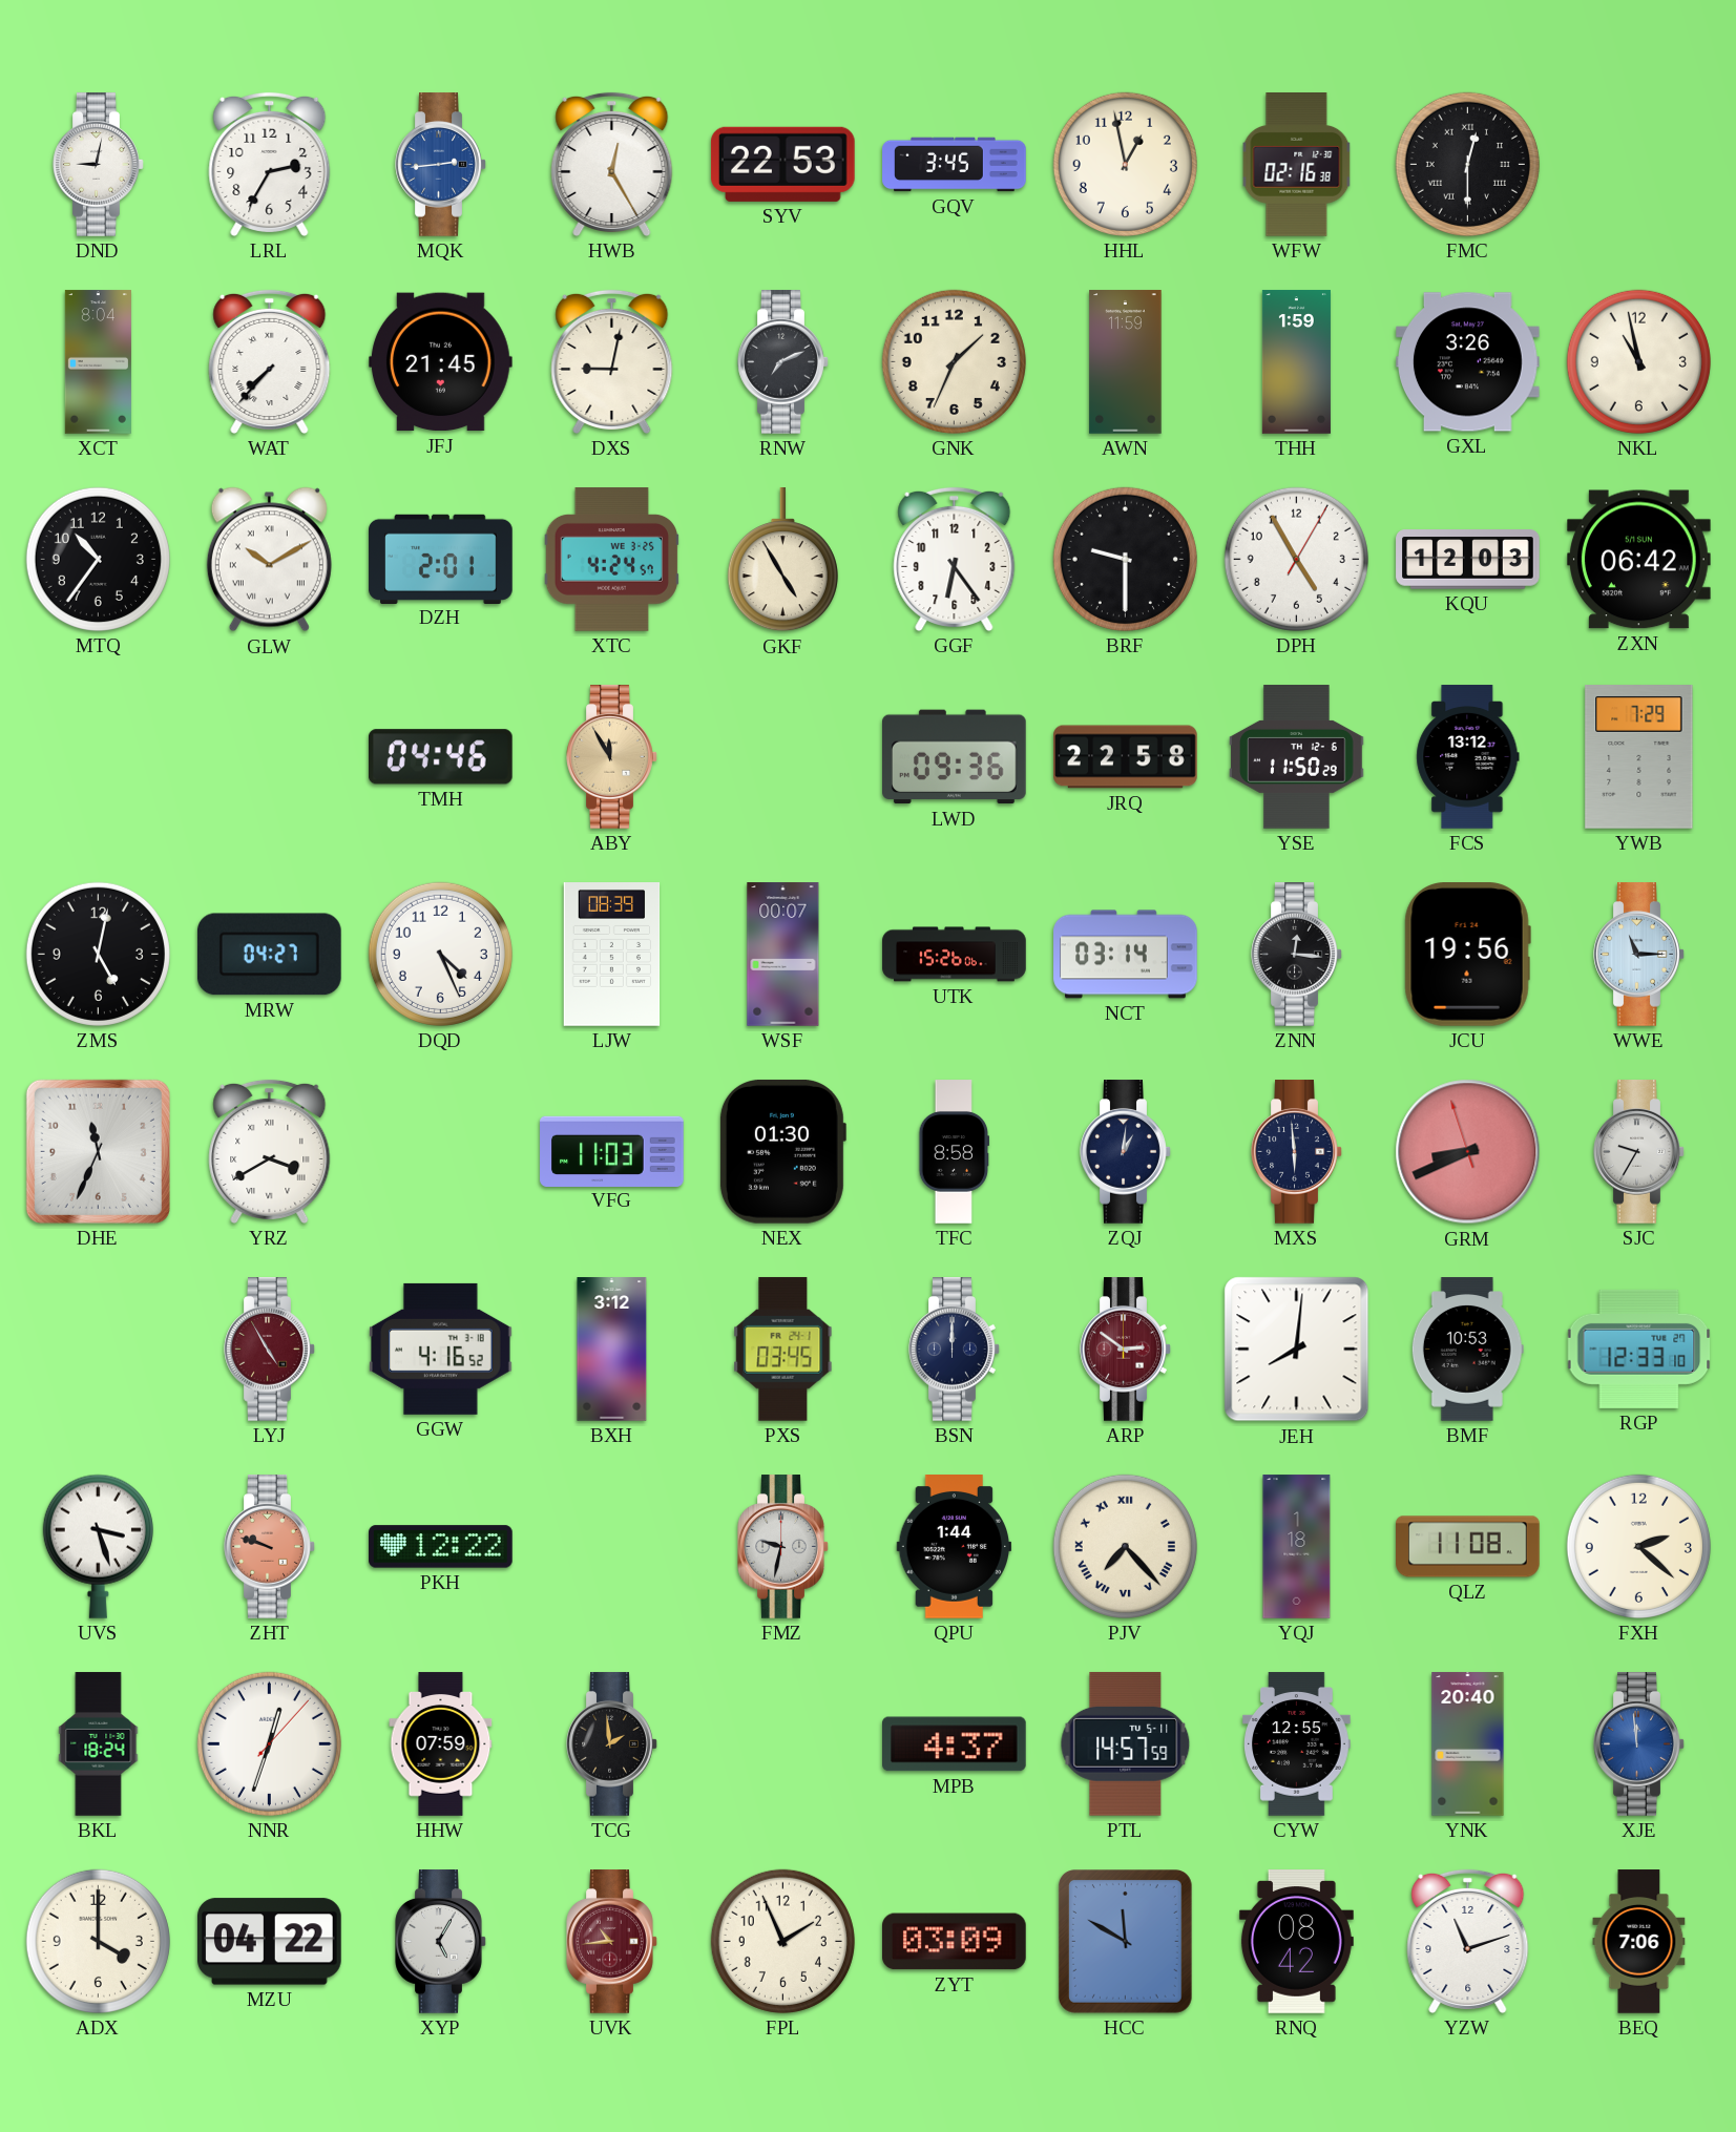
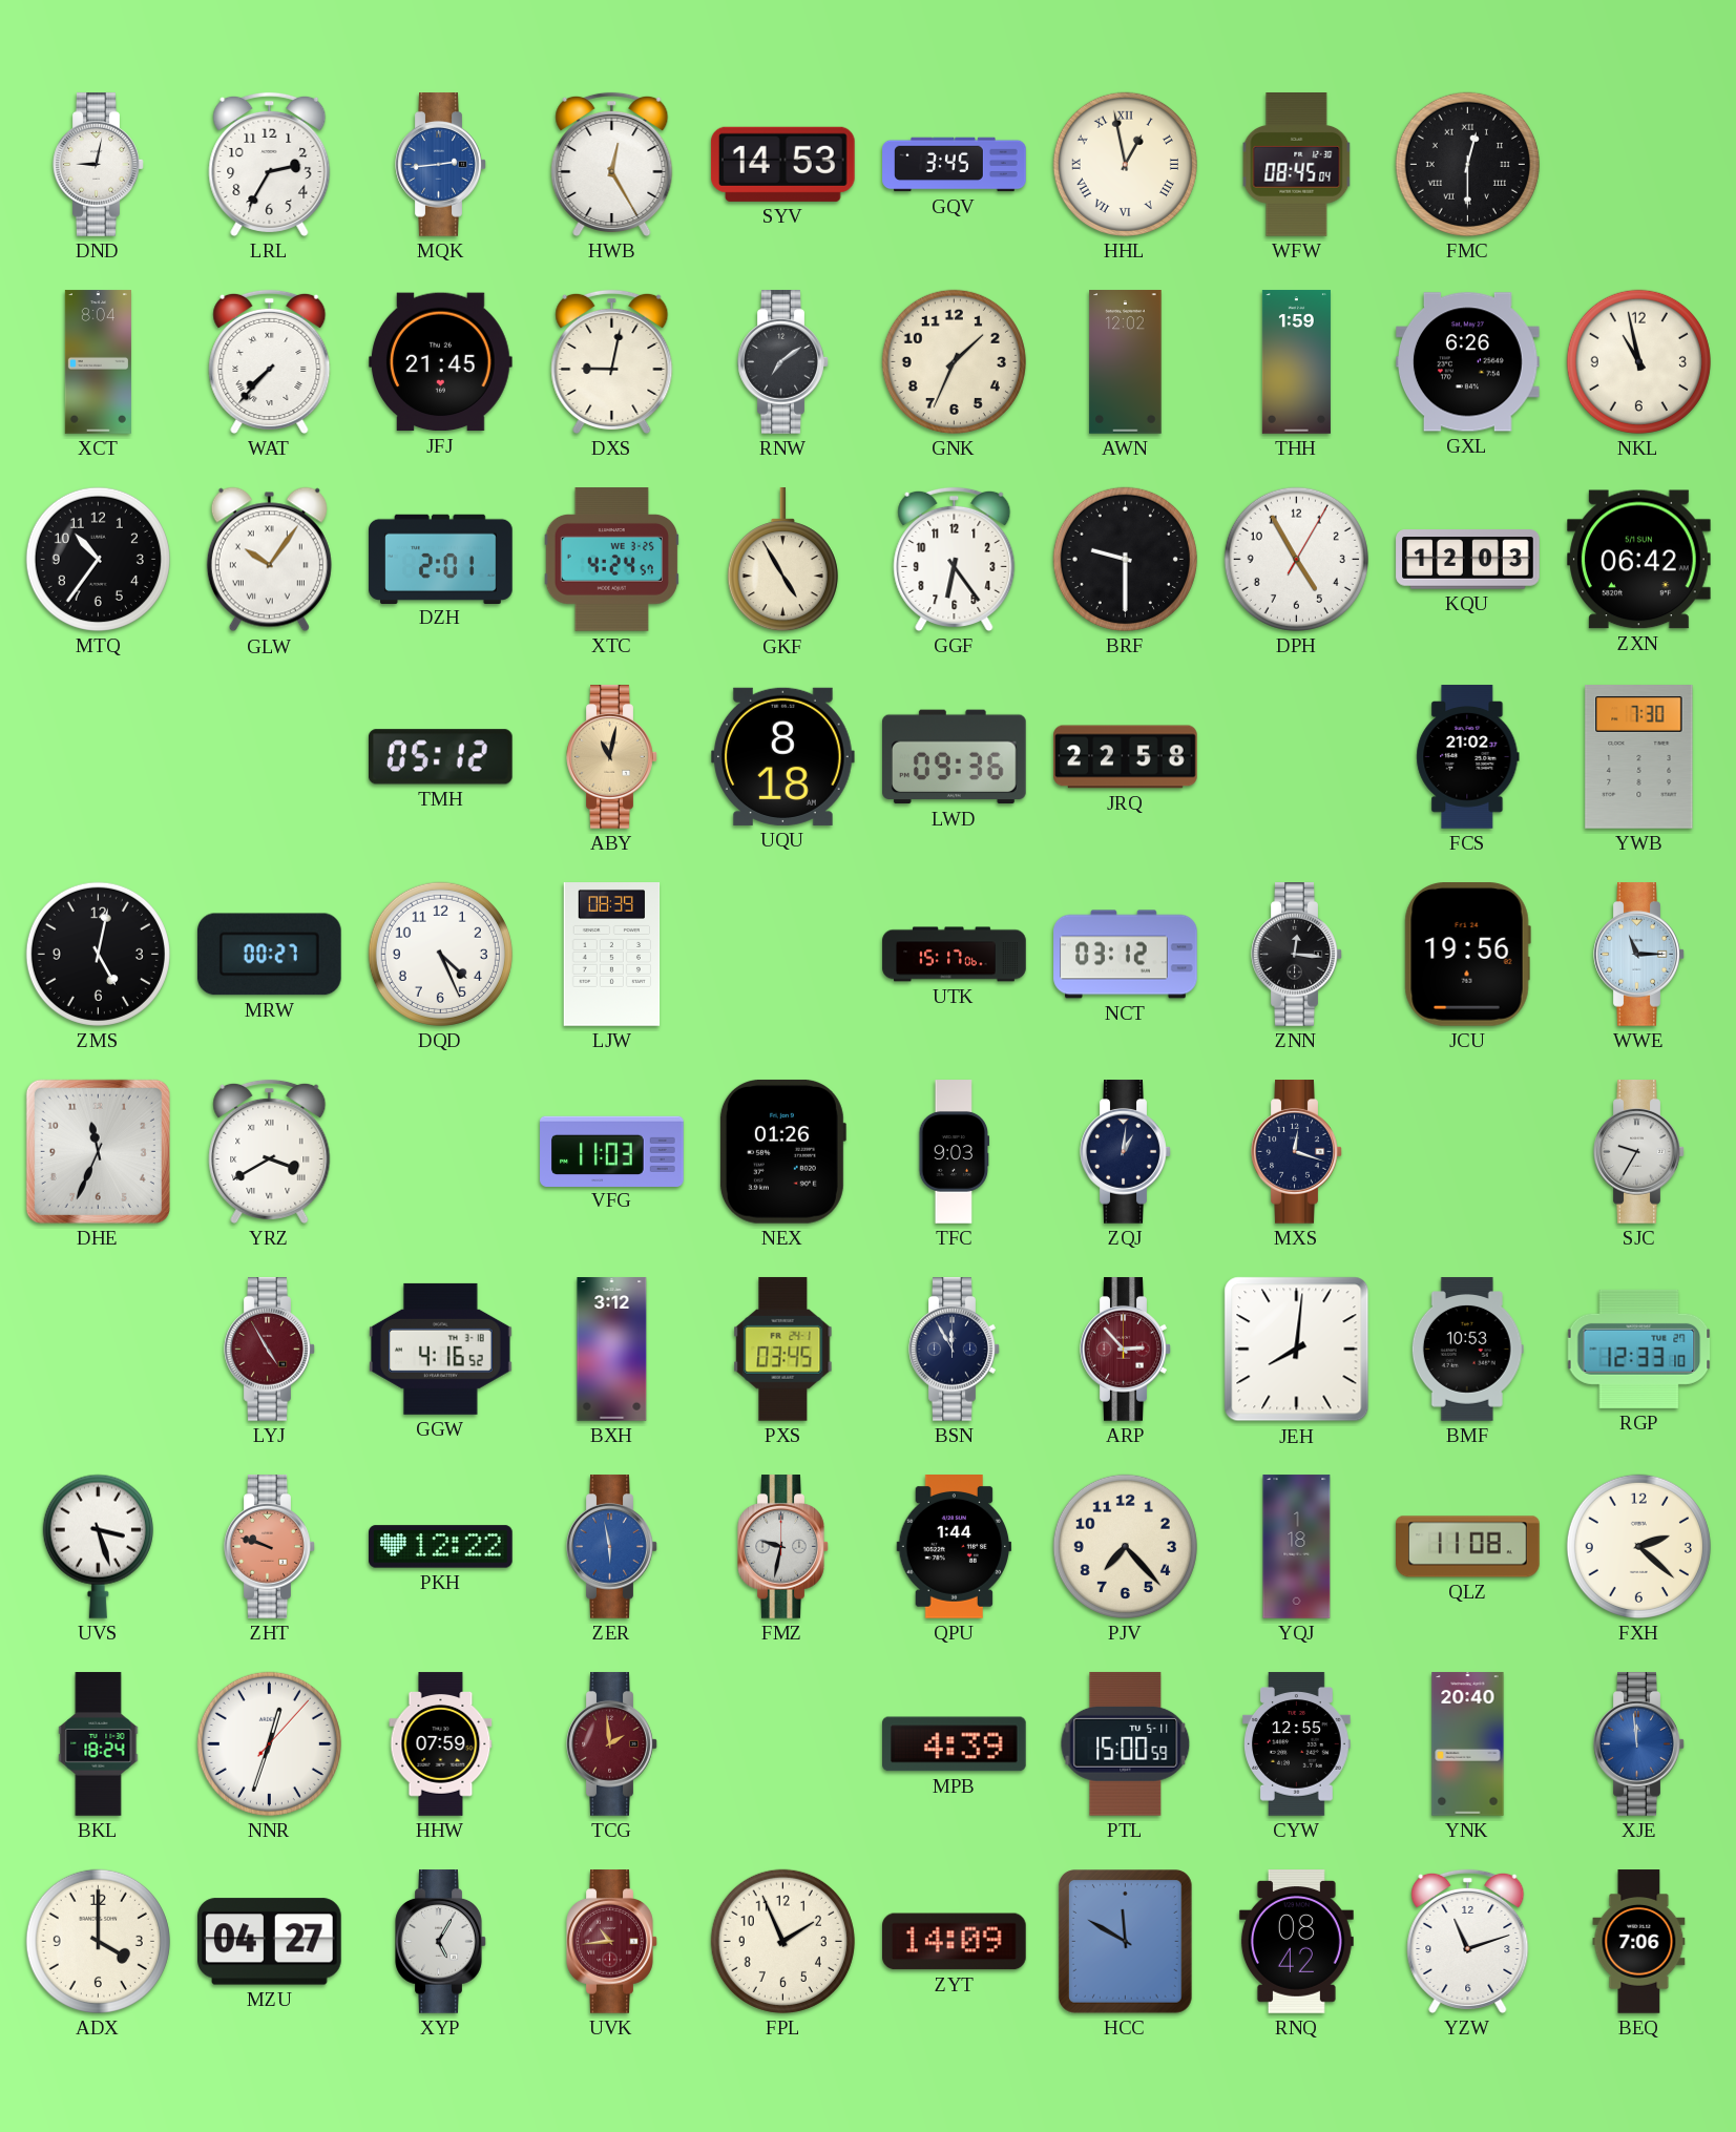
SYV: 22:53 -> 14:53 (782, 164)
HHL numerals: Arabic -> Roman (1125, 164)
WFW: 02:16 -> 08:45 (1297, 165)
RNW: 7:11 -> 7:09 (783, 362)
AWN: 11:59 -> 12:02 (1126, 362)
GXL: 3:26 -> 6:26 (1468, 362)
GLW: 10:10 -> 10:06 (269, 560)
TMH: 04:46 -> 05:12 (440, 757)
ABY: 11:55 -> 11:02 (612, 757)
UQU: none -> 8:18 (783, 756)
YSE: 11:50 -> none (1297, 757)
FCS: 13:12 -> 21:02 (1468, 757)
YWB: 7:29 -> 7:30 (1639, 757)
MRW: 04:27 -> 00:27 (269, 955)
WSF: 00:07 -> none (783, 955)
UTK: 15:26 -> 15:17 (955, 955)
NCT: 03:14 -> 03:12 (1126, 955)
NEX: 01:30 -> 01:26 (782, 1151)
TFC: 8:58 -> 9:03 (955, 1152)
MXS: 5:59 -> 12:18 (1297, 1152)
GRM: 8:40 -> none (1468, 1152)
BSN: 12:00 -> 11:55 (955, 1350)
ARP: 2:51 -> 2:53 (1126, 1350)
ZER: none -> 5:58 (612, 1547)
PJV numerals: Roman -> Arabic (1125, 1546)
TCG dial: black -> burgundy (612, 1744)
MPB: 4:37 -> 4:39 (955, 1744)
PTL: 14:57 -> 15:00 (1126, 1743)
MZU: 04:22 -> 04:27 (270, 1942)
ZYT: 03:09 -> 14:09 (955, 1942)
